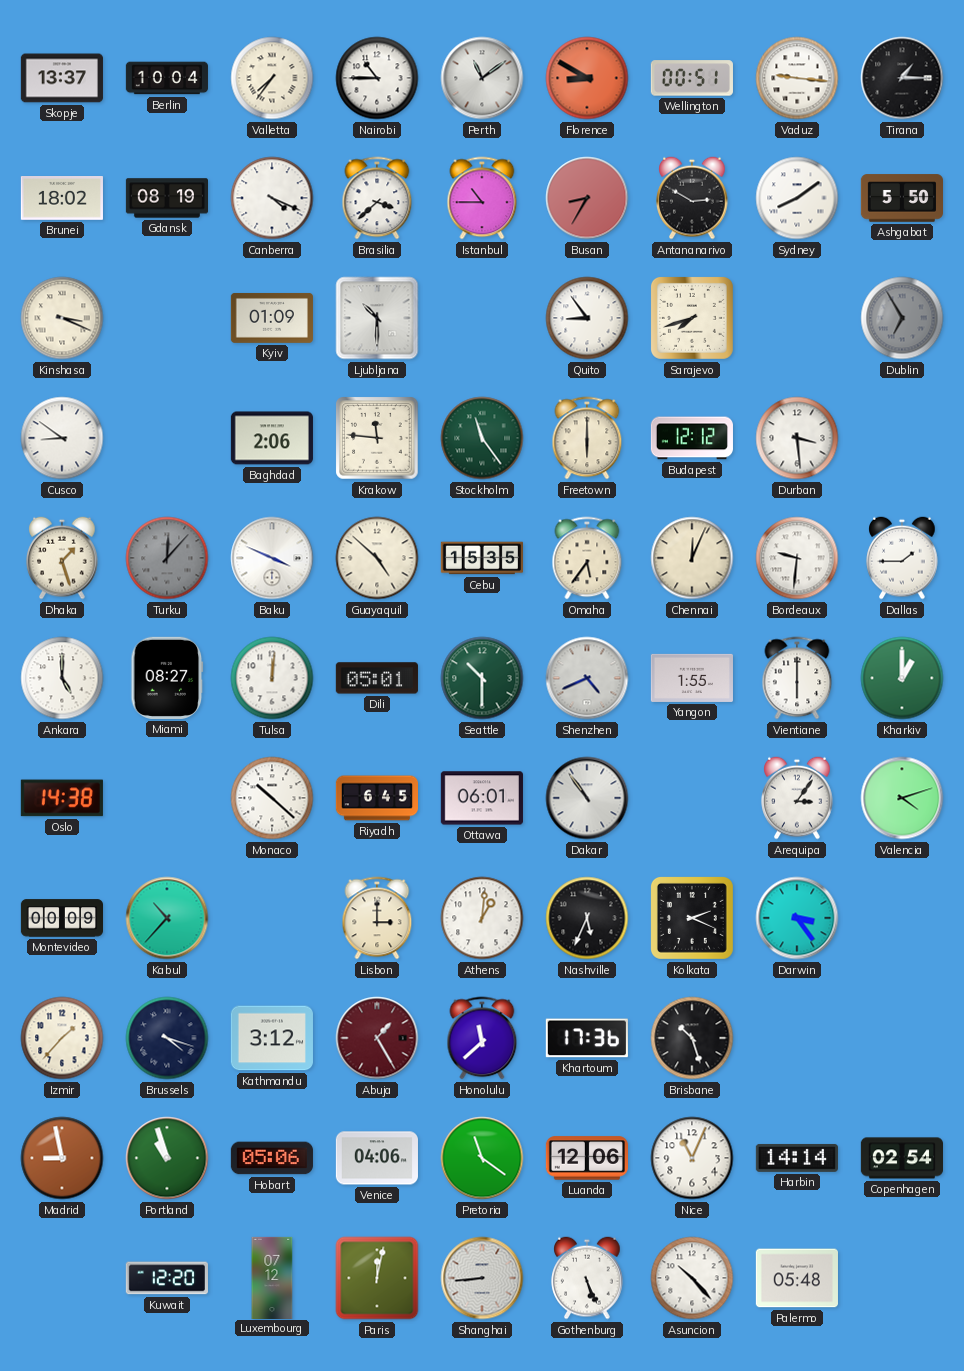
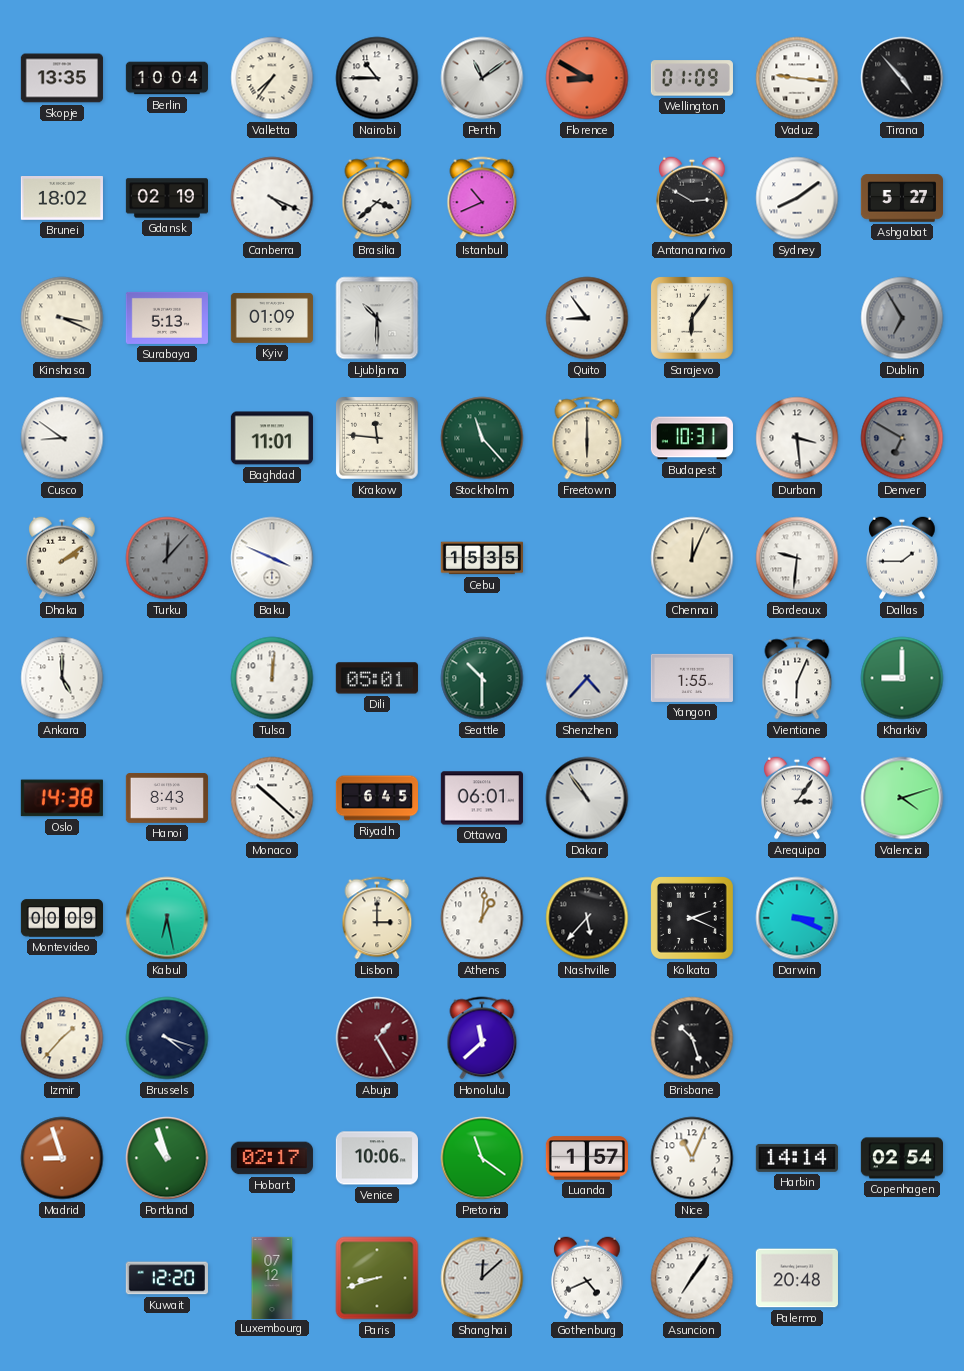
Skopje: 13:37 -> 13:35 (62, 78)
Wellington: 00:51 -> 01:09 (692, 78)
Tirana: 1:15 -> 4:53 (902, 78)
Gdansk: 08:19 -> 02:19 (166, 198)
Istanbul: 10:45 -> 10:41 (482, 198)
Busan: 8:35 -> none (587, 198)
Ashgabat: 5:50 -> 5:27 (901, 198)
Surabaya: none -> 5:13 (167, 318)
Sarajevo: 7:42 -> 6:06 (692, 318)
Baghdad: 2:06 -> 11:01 (272, 438)
Stockholm: 11:24 -> 11:23 (482, 438)
Budapest: 12:12 -> 10:31 (692, 438)
Denver: none -> 6:50 (902, 438)
Dhaka: 1:27 -> 2:09 (62, 558)
Guayaquil: 4:52 -> none (377, 558)
Omaha: 5:36 -> none (587, 558)
Miami: 08:27 -> none (167, 678)
Shenzhen: 4:41 -> 4:37 (587, 678)
Vientiane: 6:00 -> 6:04 (797, 678)
Kharkiv: 1:00 -> 9:00 (902, 678)
Hanoi: none -> 8:43 (167, 799)
Kabul: 10:37 -> 6:28 (167, 918)
Nashville: 5:34 -> 5:37 (587, 918)
Darwin: 3:24 -> 3:19 (797, 918)
Kathmandu: 3:12 -> none (272, 1038)
Khartoum: 17:36 -> none (587, 1038)
Madrid: 8:58 -> 8:57 (62, 1158)
Hobart: 05:06 -> 02:17 (272, 1158)
Venice: 04:06 -> 10:06 (377, 1158)
Luanda: 12:06 -> 1:57 (587, 1158)
Paris: 12:02 -> 8:42 (377, 1278)
Shanghai: 8:44 -> 12:08 (482, 1278)
Gothenburg: 5:26 -> 4:41 (587, 1278)
Asuncion: 10:23 -> 7:06 (692, 1278)
Palermo: 05:48 -> 20:48 (797, 1278)
